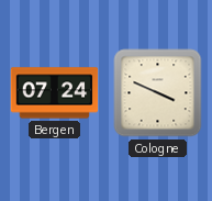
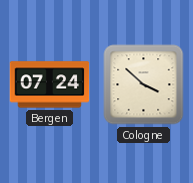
Cologne: 3:49 -> 3:52 (144, 85)
